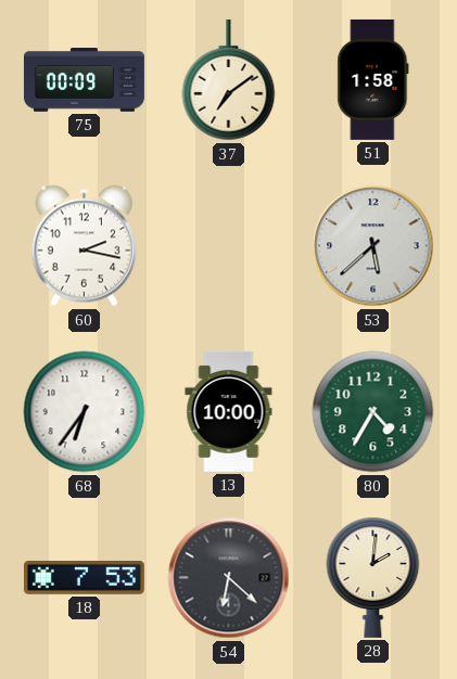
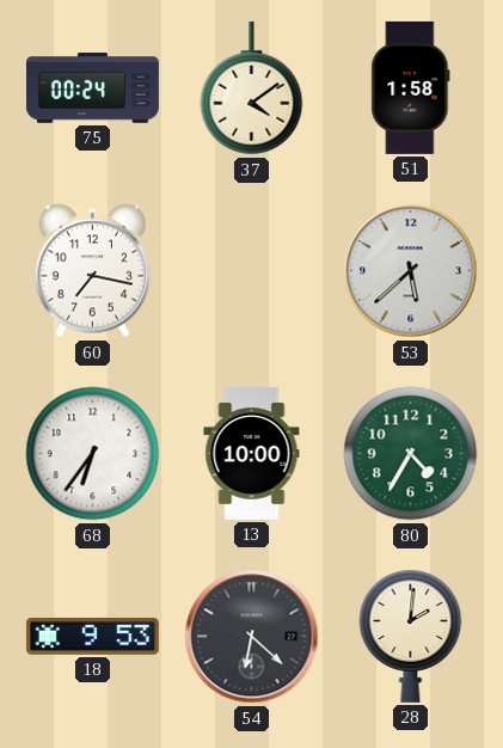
75: 00:09 -> 00:24 (92, 88)
37: 7:09 -> 4:09 (252, 88)
60: 2:17 -> 7:17 (92, 271)
18: 7:53 -> 9:53 (92, 636)
